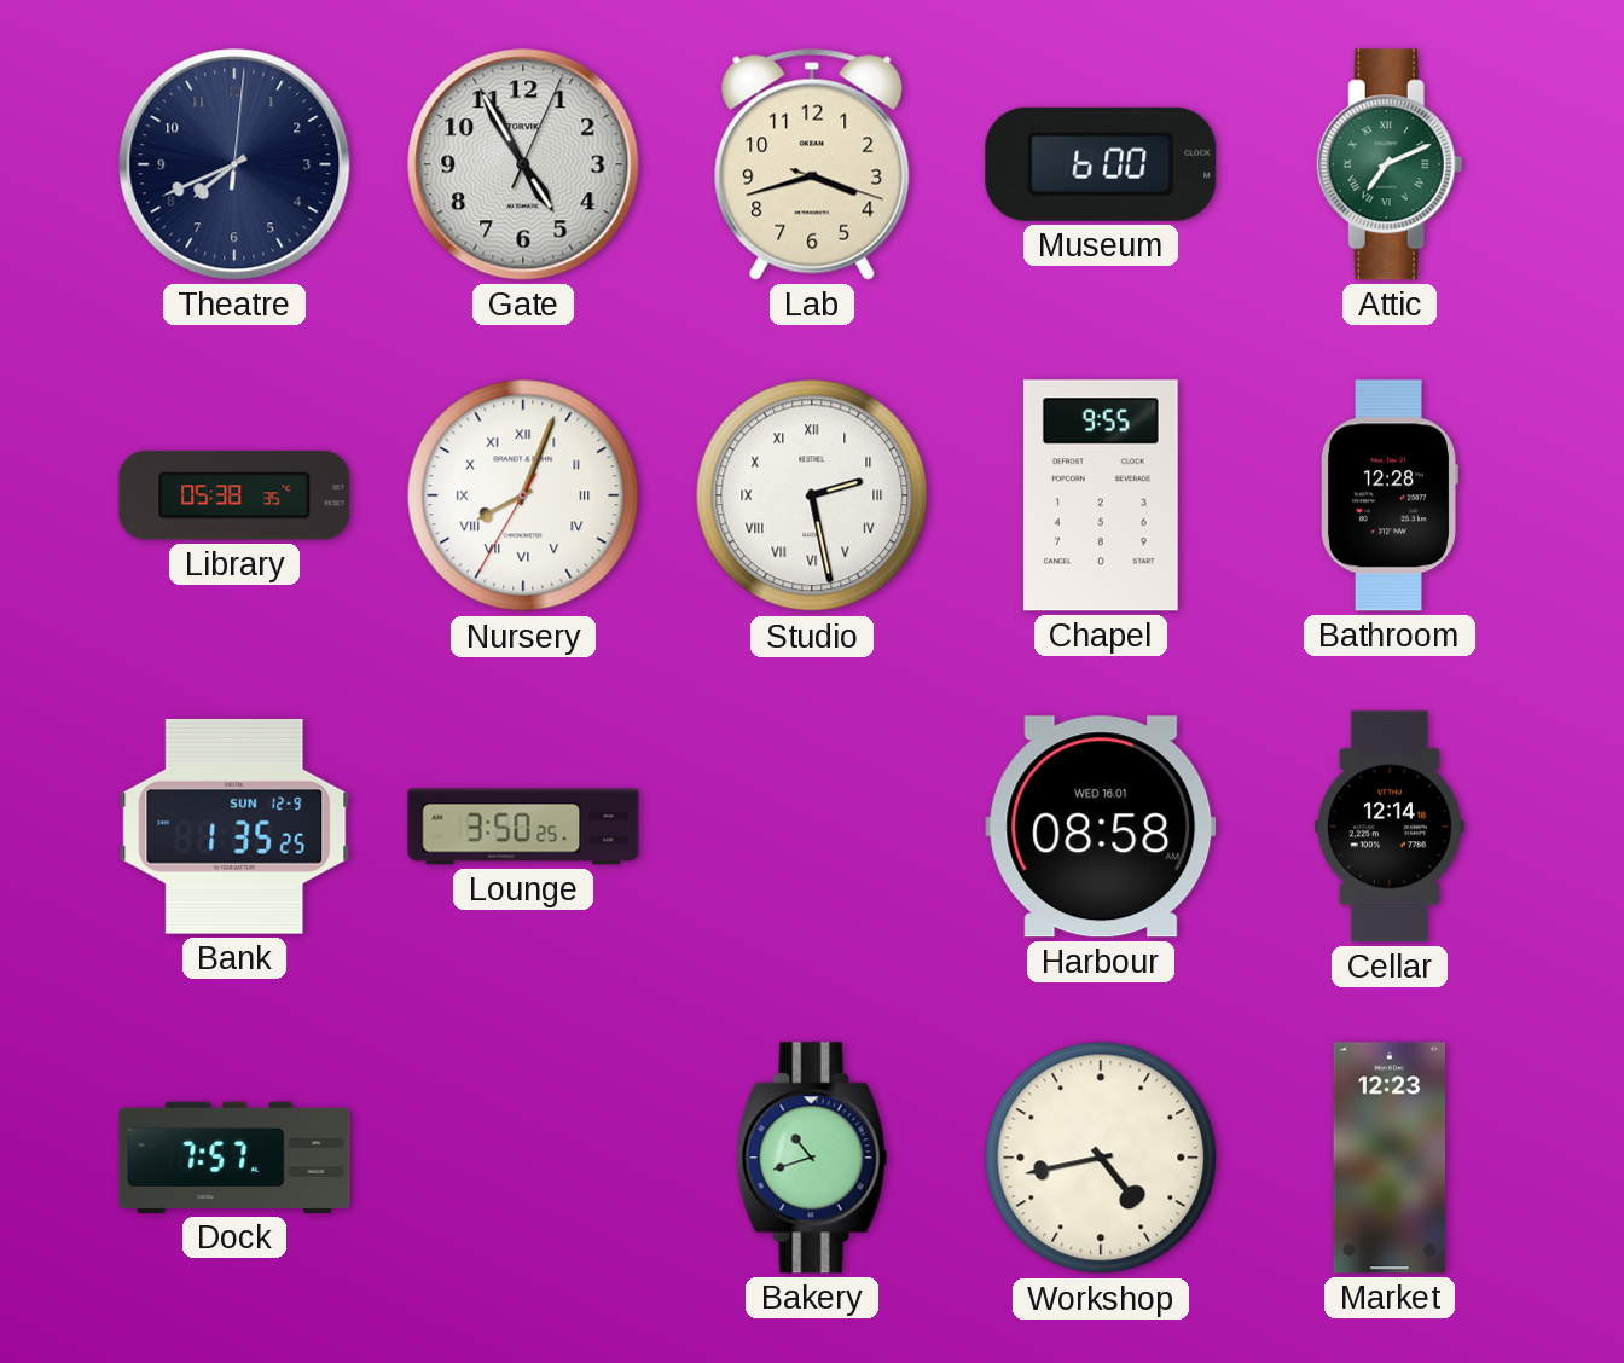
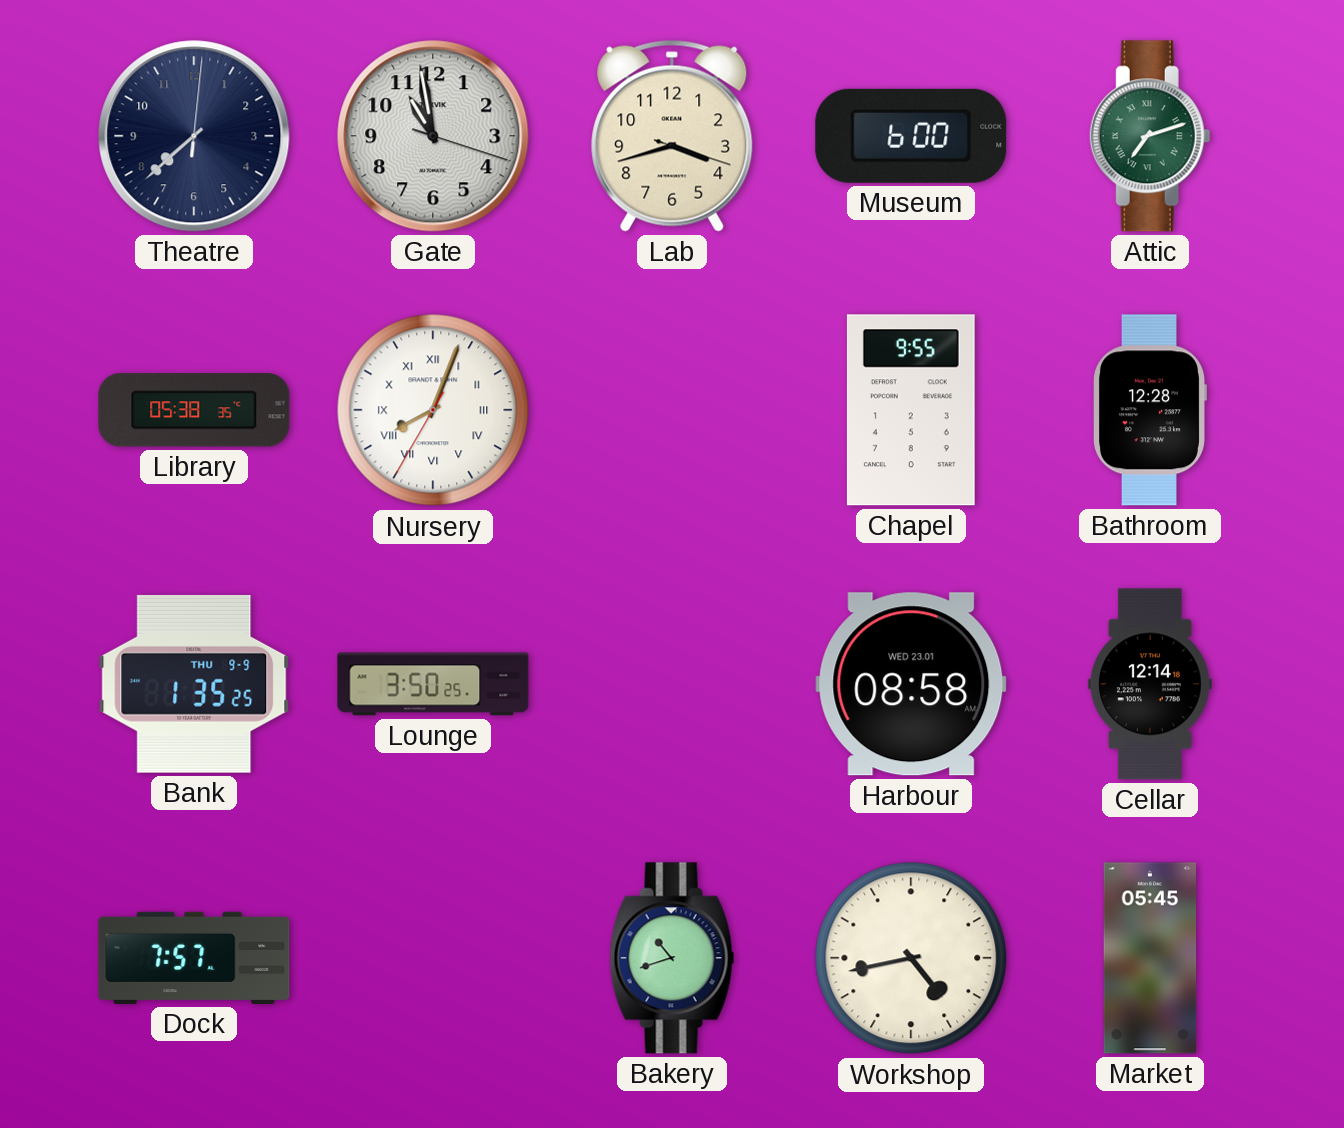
Theatre: 7:41 -> 7:38 (194, 136)
Gate: 4:55 -> 10:58 (433, 136)
Attic: 7:11 -> 7:12 (1150, 136)
Studio: 2:28 -> none (812, 495)
Bank date: SUN 12-9 -> THU 9-9 (194, 684)
Harbour date: WED 16.01 -> WED 23.01 (911, 684)
Market: 12:23 -> 05:45 (1150, 958)
